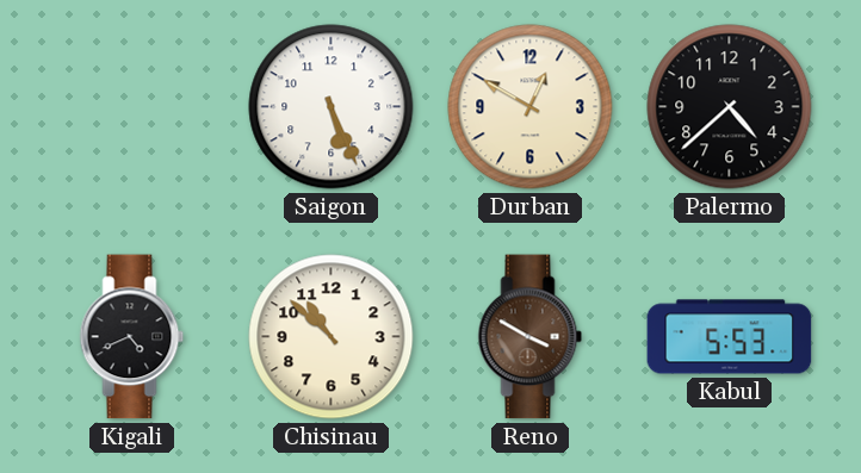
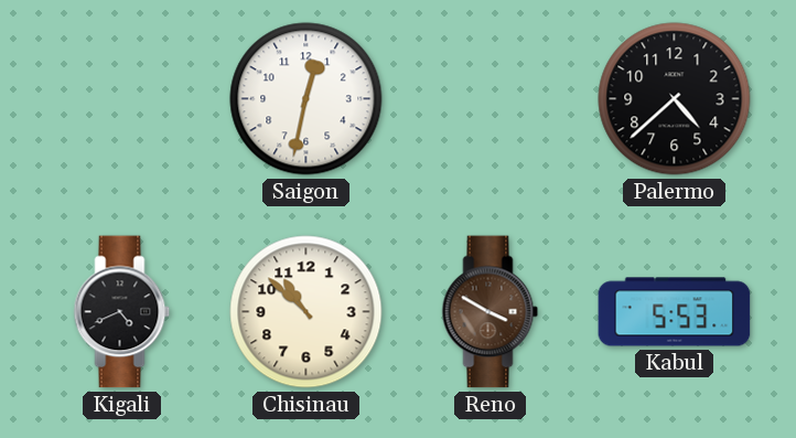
Saigon: 5:26 -> 12:32 (306, 99)
Durban: 12:50 -> none (531, 107)
